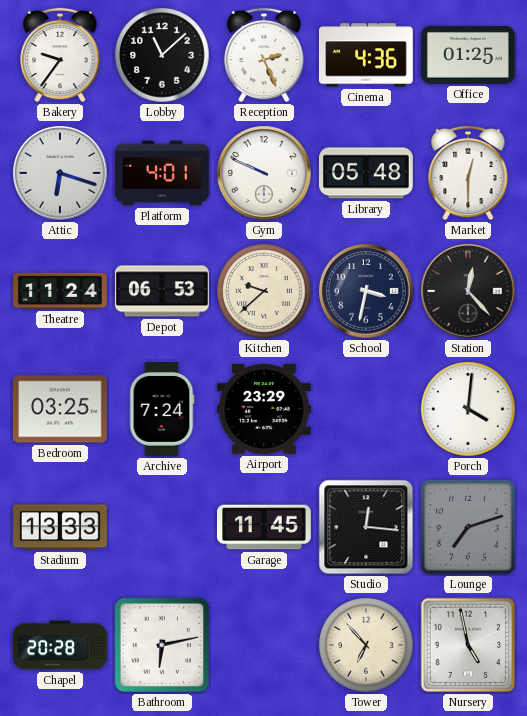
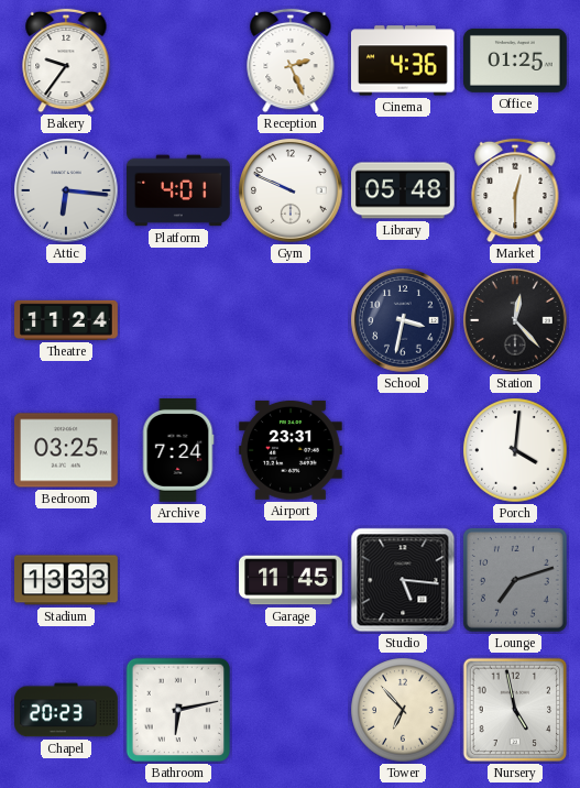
Lobby: 11:08 -> none (162, 55)
Attic: 6:18 -> 6:16 (67, 191)
Depot: 06:53 -> none (163, 291)
Kitchen: 9:38 -> none (264, 291)
Airport: 23:29 -> 23:31 (291, 450)
Studio: 12:16 -> 5:16 (403, 580)
Chapel: 20:28 -> 20:23 (67, 710)
